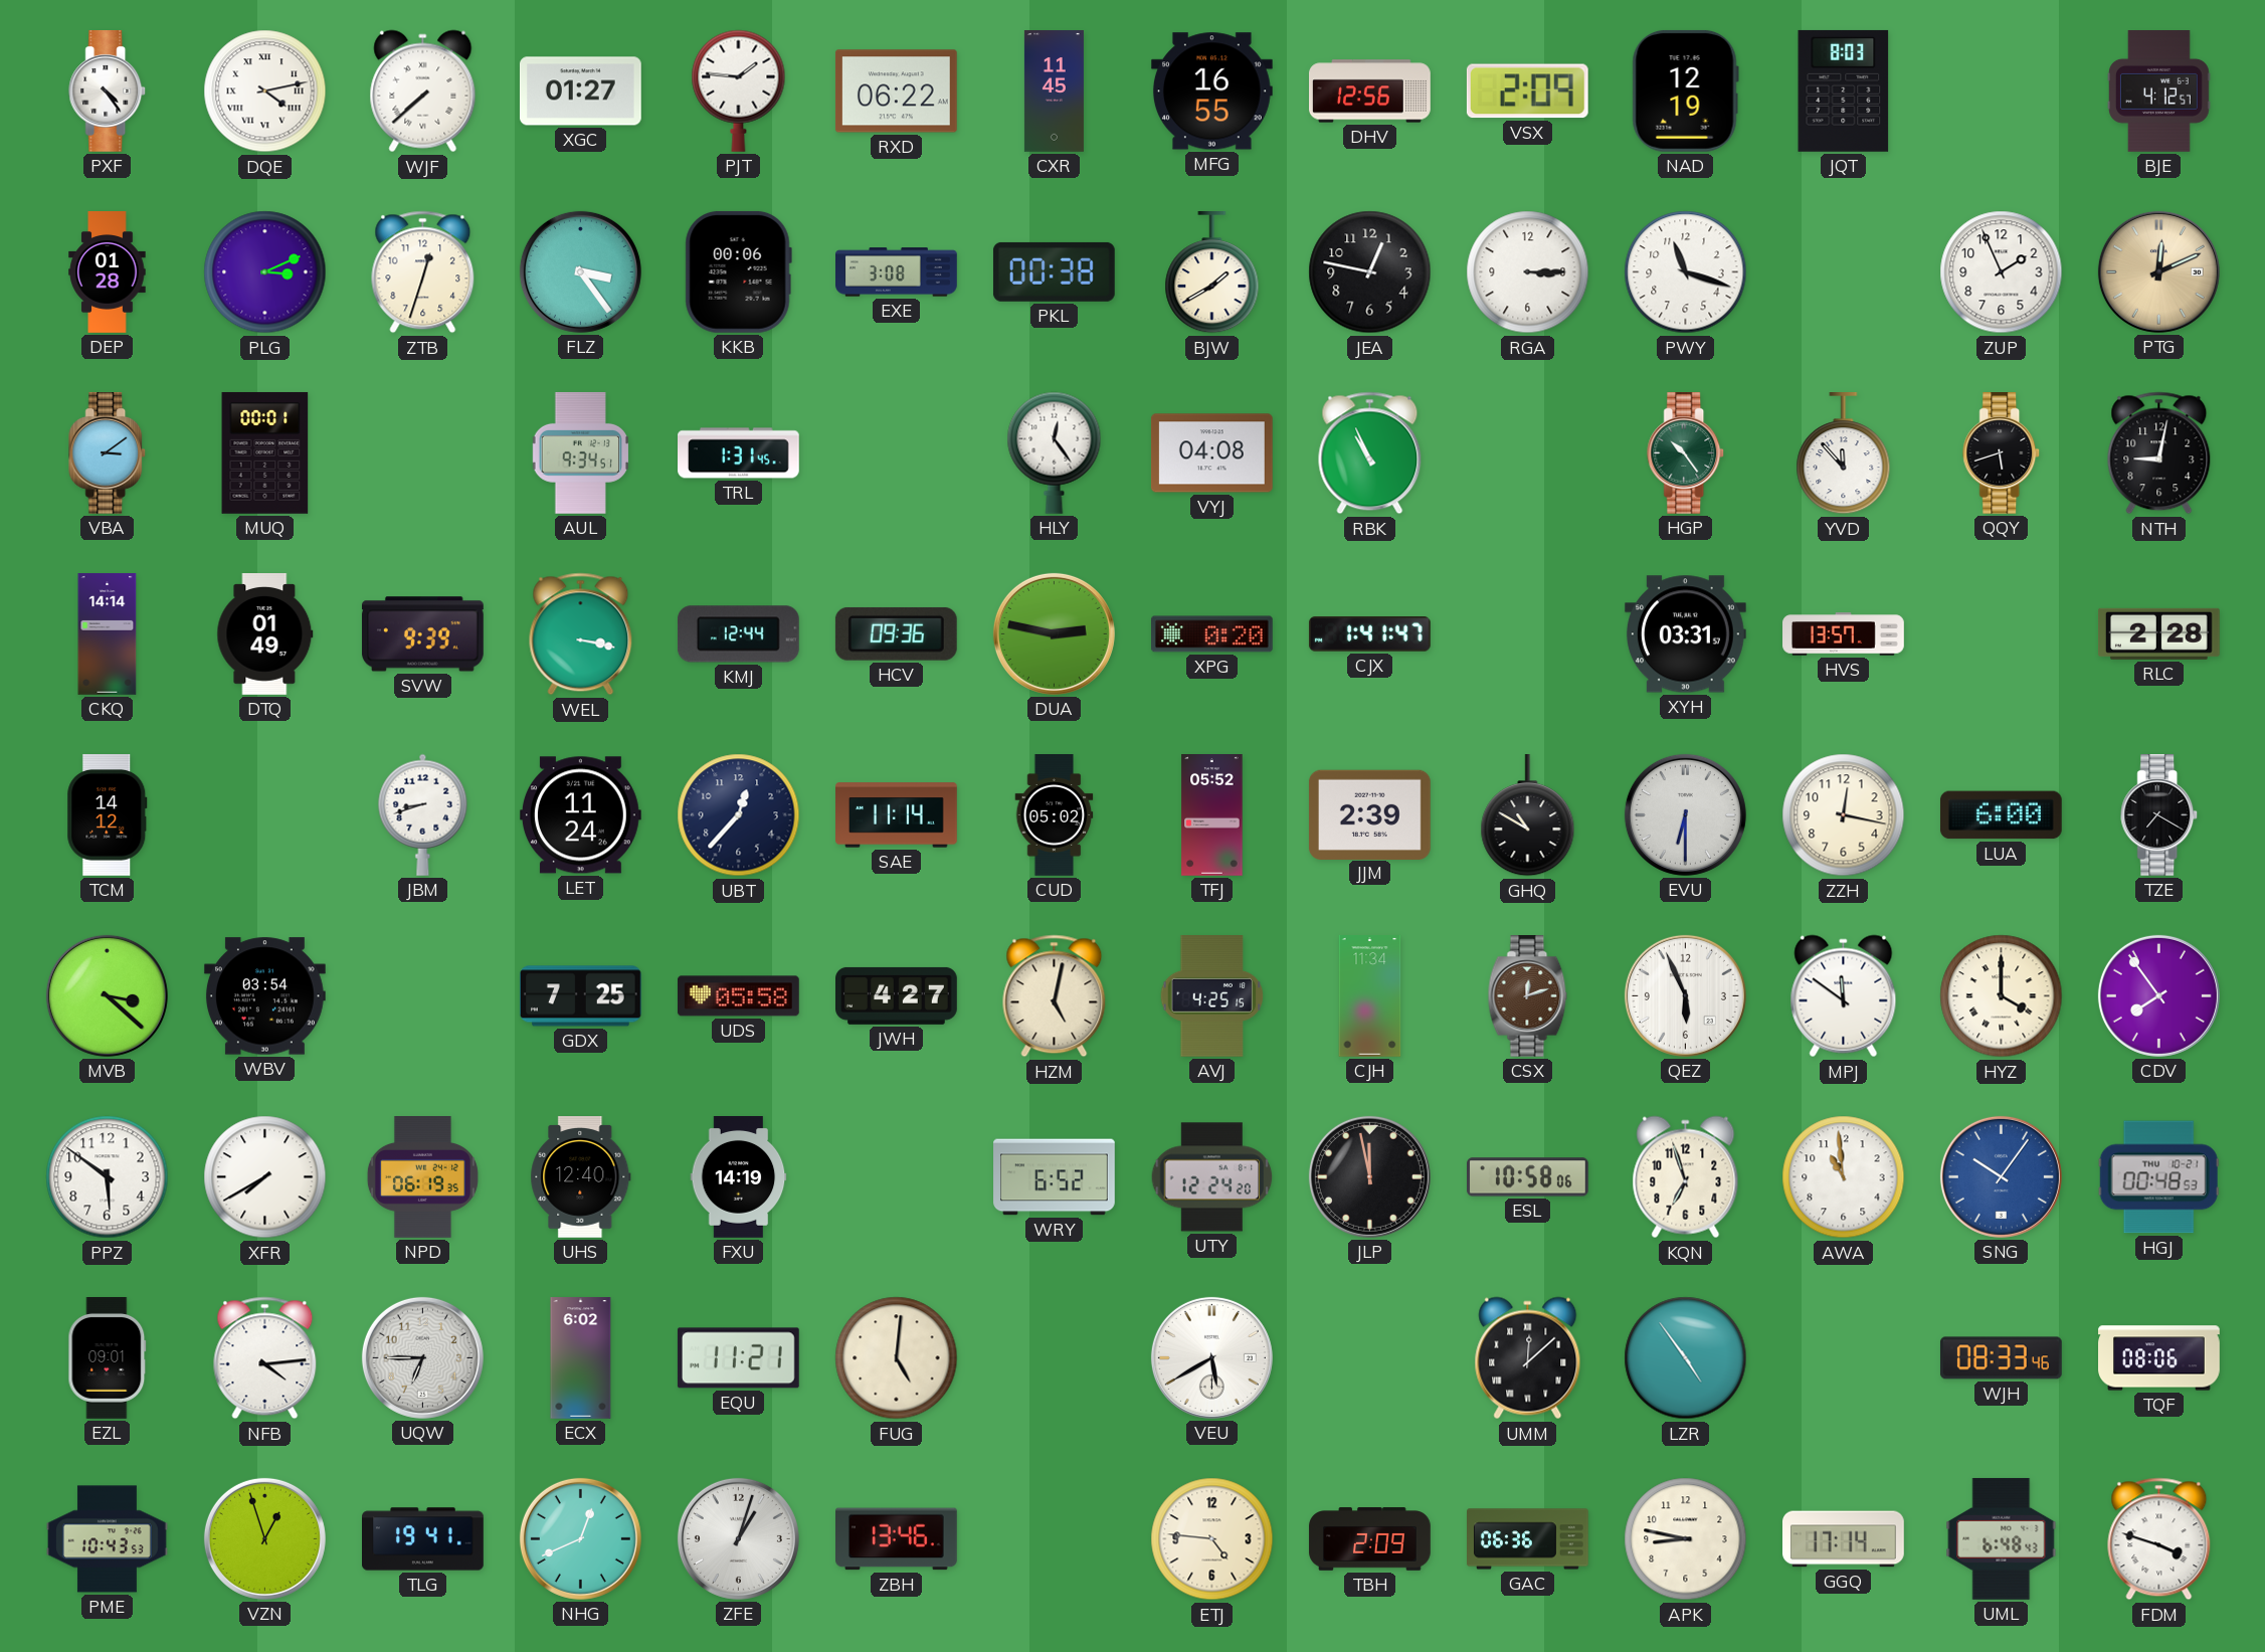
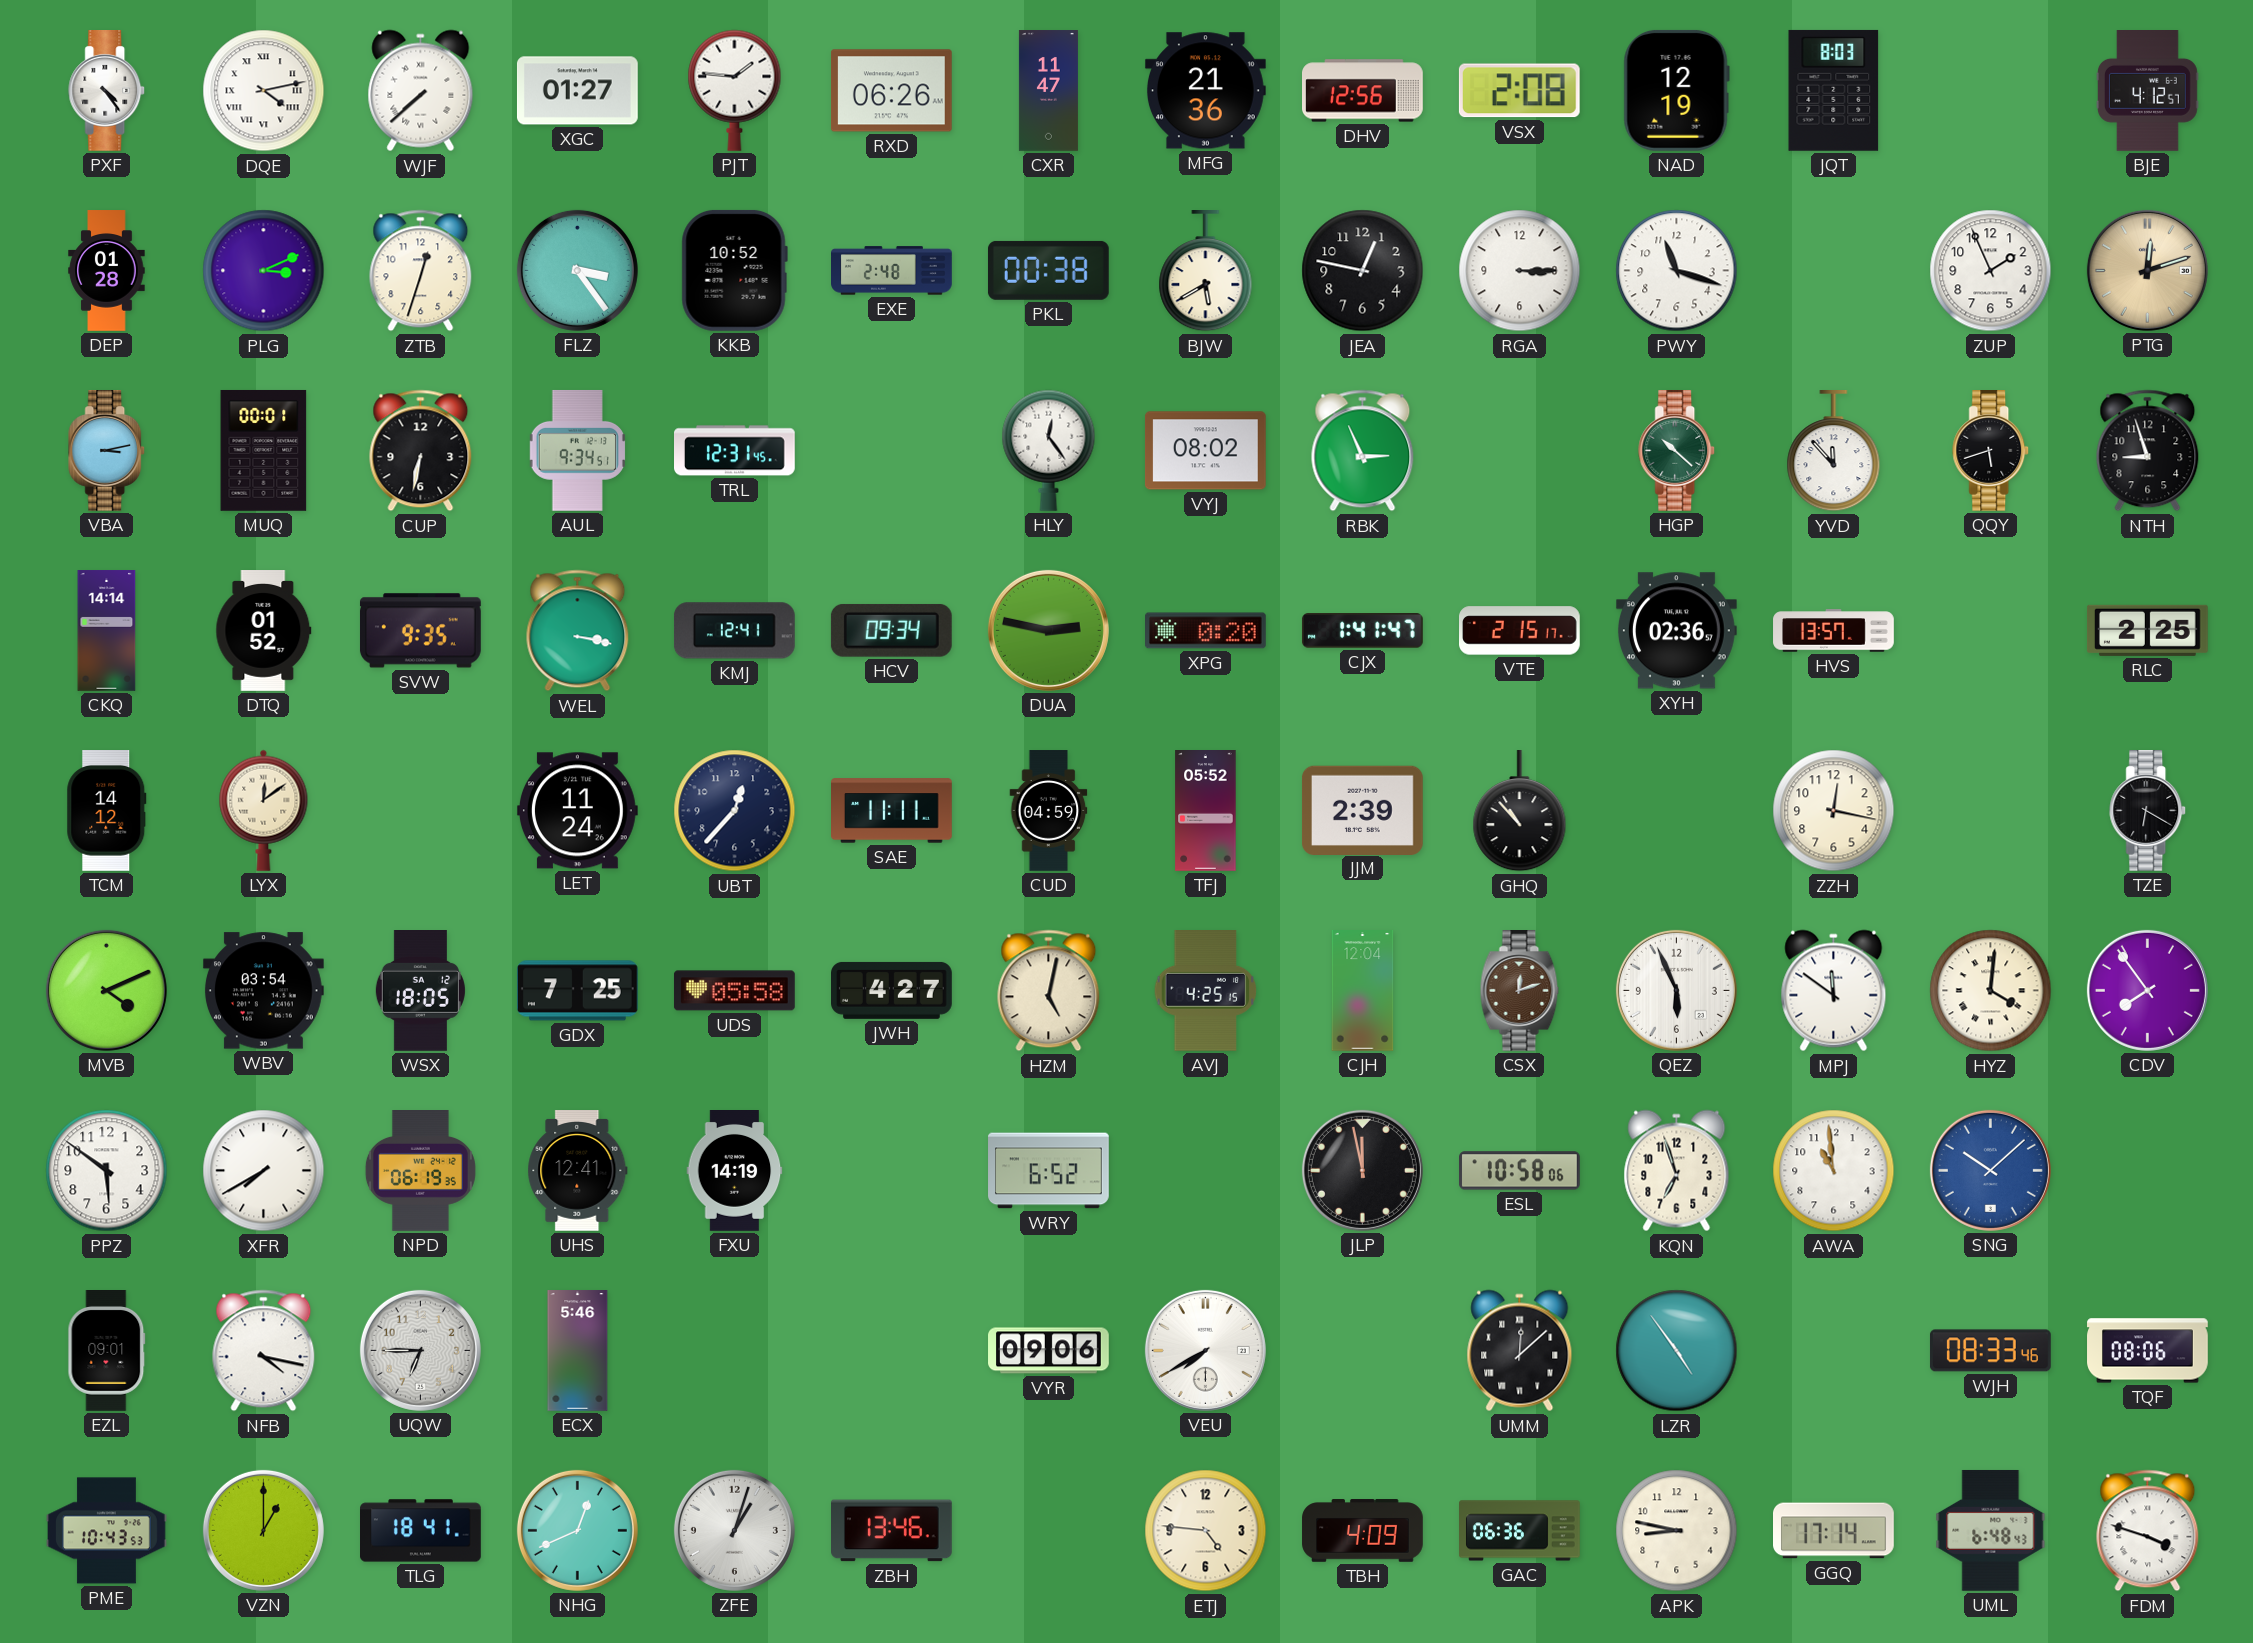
RXD: 06:22 -> 06:26 (891, 91)
CXR: 11:45 -> 11:47 (1048, 91)
MFG: 16:55 -> 21:36 (1205, 91)
VSX: 2:09 -> 2:08 (1519, 91)
KKB: 00:06 -> 10:52 (734, 270)
EXE: 3:08 -> 2:48 (892, 271)
BJW: 1:40 -> 5:40 (1206, 272)
PTG: 12:11 -> 12:12 (2147, 270)
VBA: 3:09 -> 3:13 (107, 451)
CUP: none -> 6:32 (421, 451)
TRL: 1:31 -> 12:31 (735, 451)
VYJ: 04:08 -> 08:02 (1205, 451)
RBK: 10:56 -> 2:56 (1363, 451)
HGP: 10:24 -> 10:22 (1677, 451)
NTH: 9:02 -> 8:57 (2148, 451)
DTQ: 01:49 -> 01:52 (264, 631)
SVW: 9:39 -> 9:35 (420, 631)
KMJ: 12:44 -> 12:41 (734, 631)
HCV: 09:36 -> 09:34 (891, 630)
VTE: none -> 2:15 (1520, 631)
XYH: 03:31 -> 02:36 (1676, 631)
RLC: 2:28 -> 2:25 (2148, 630)
LYX: none -> 12:09 (264, 810)
JBM: 8:42 -> none (423, 814)
SAE: 11:14 -> 11:11 (892, 811)
CUD: 05:02 -> 04:59 (1049, 811)
GHQ: 10:50 -> 10:53 (1520, 812)
EVU: 6:30 -> none (1685, 814)
LUA: 6:00 -> none (2001, 815)
TZE: 7:20 -> 6:20 (2148, 811)
MVB: 3:22 -> 4:11 (106, 990)
WSX: none -> 18:05 (420, 991)
CJH: 11:34 -> 12:04 (1363, 991)
HYZ: 4:00 -> 4:01 (1991, 991)
UHS: 12:40 -> 12:41 (578, 1171)
UTY: 12:24 -> none (1212, 1177)
SNG: 10:06 -> 10:08 (1990, 1170)
HGJ: 00:48 -> none (2158, 1177)
NFB: 4:14 -> 4:17 (264, 1351)
ECX: 6:02 -> 5:46 (578, 1351)
EQU: 11:21 -> none (738, 1358)
FUG: 5:01 -> none (897, 1358)
VYR: none -> 09:06 (1049, 1351)
VEU: 5:40 -> 7:40 (1205, 1350)
VZN: 12:57 -> 1:00 (263, 1530)
TLG: 19:41 -> 18:41 (421, 1531)
TBH: 2:09 -> 4:09 (1363, 1531)
